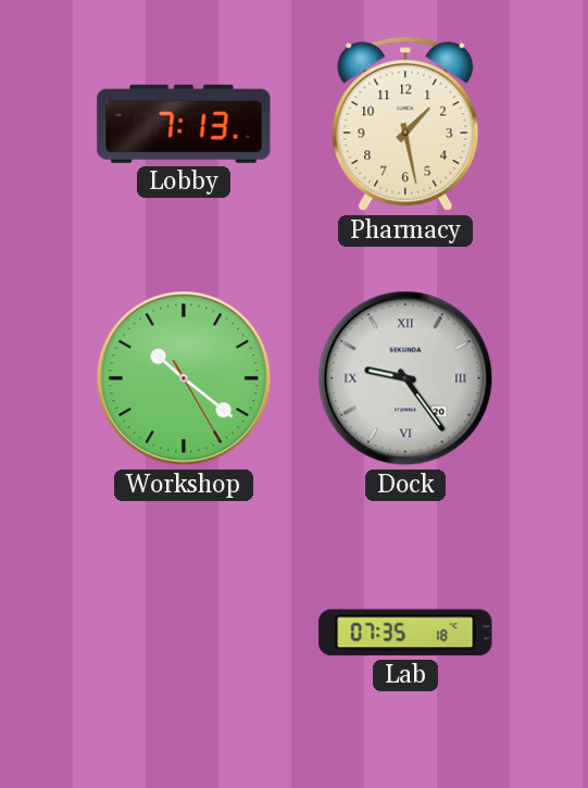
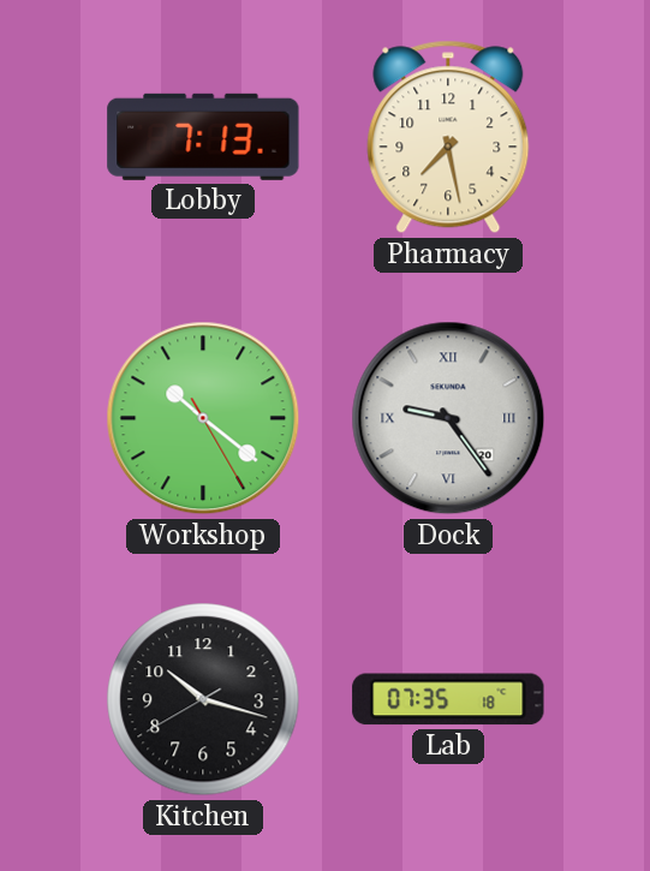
Pharmacy: 1:28 -> 7:28 (448, 137)
Kitchen: none -> 10:17 (203, 699)
